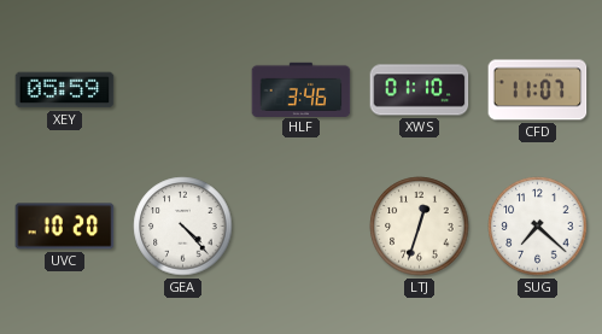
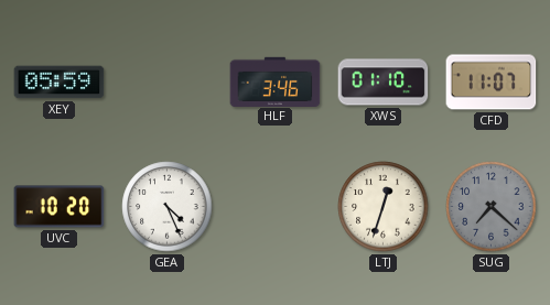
GEA: 4:23 -> 4:26 (168, 207)
SUG dial: white -> grey (492, 207)
